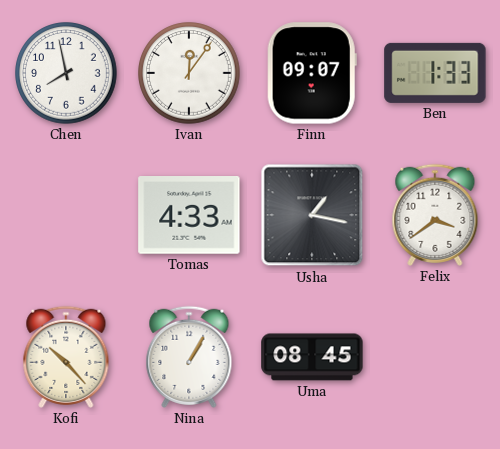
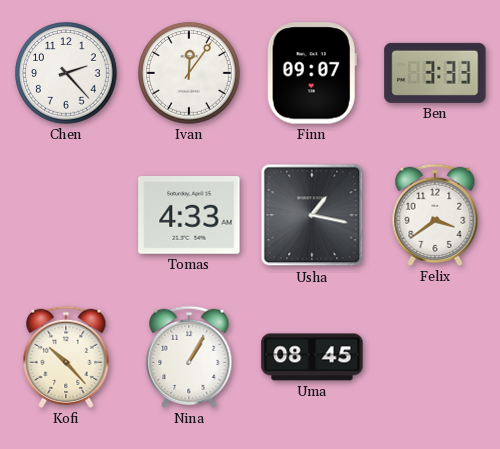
Chen: 7:58 -> 2:23 (67, 74)
Ben: 1:33 -> 3:33 (435, 73)
